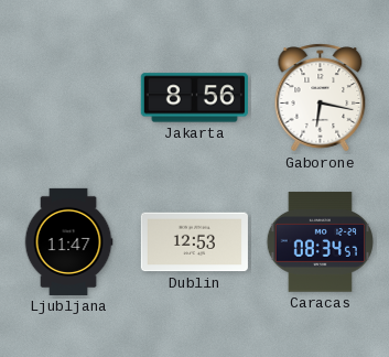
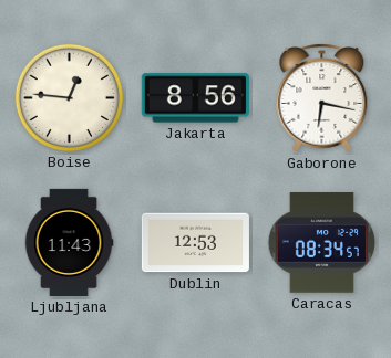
Boise: none -> 12:46 (69, 97)
Ljubljana: 11:47 -> 11:43 (69, 242)
